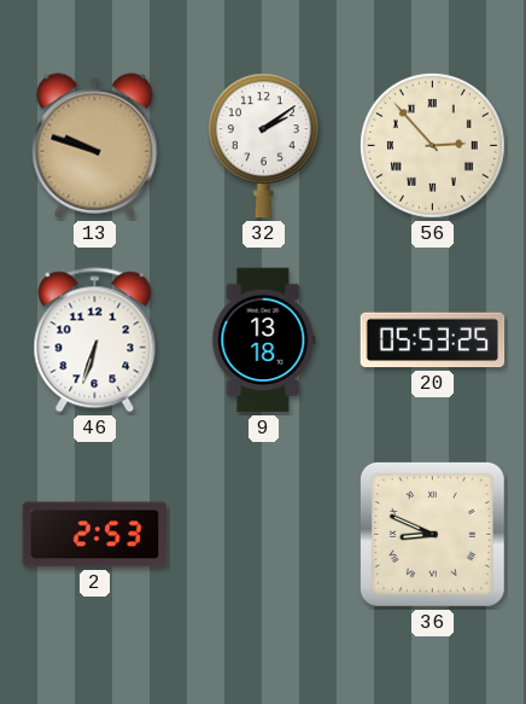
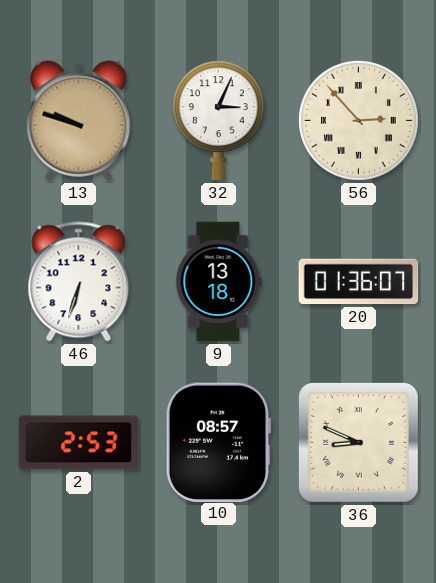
32: 2:09 -> 3:04 (218, 121)
20: 05:53 -> 01:36 (359, 282)
10: none -> 08:57 (218, 442)
